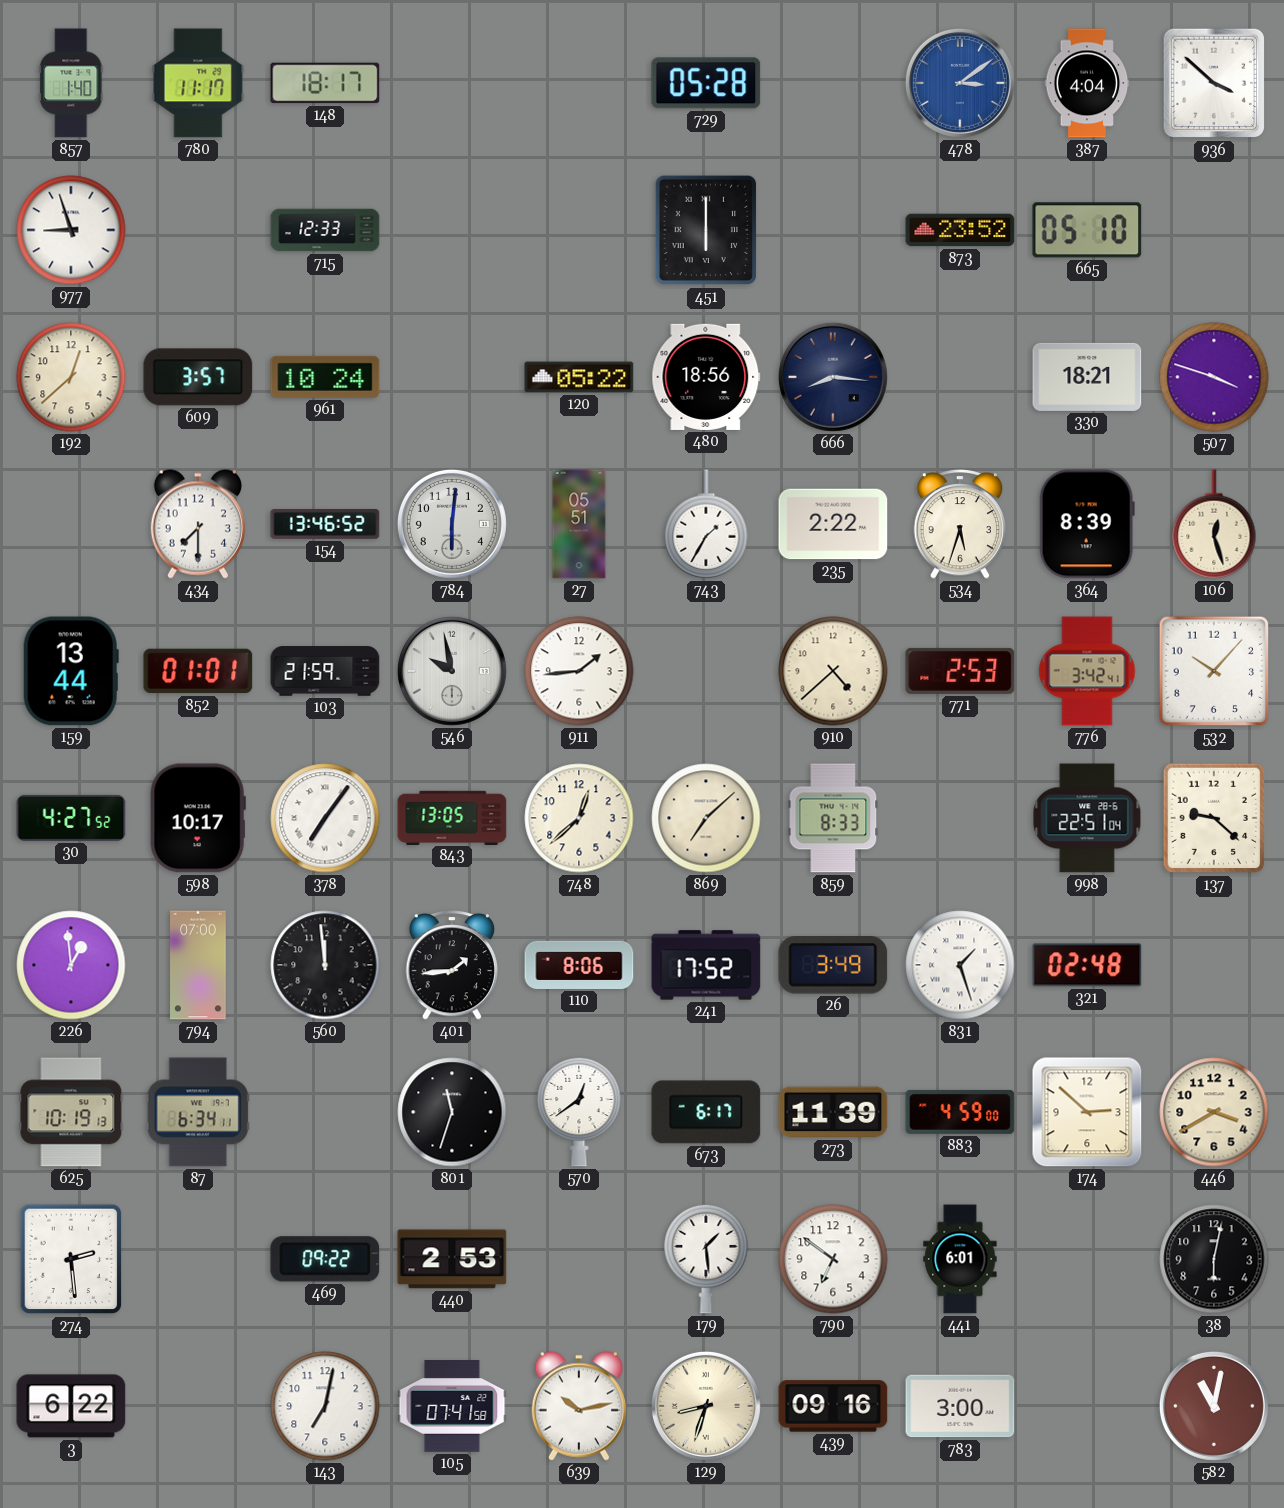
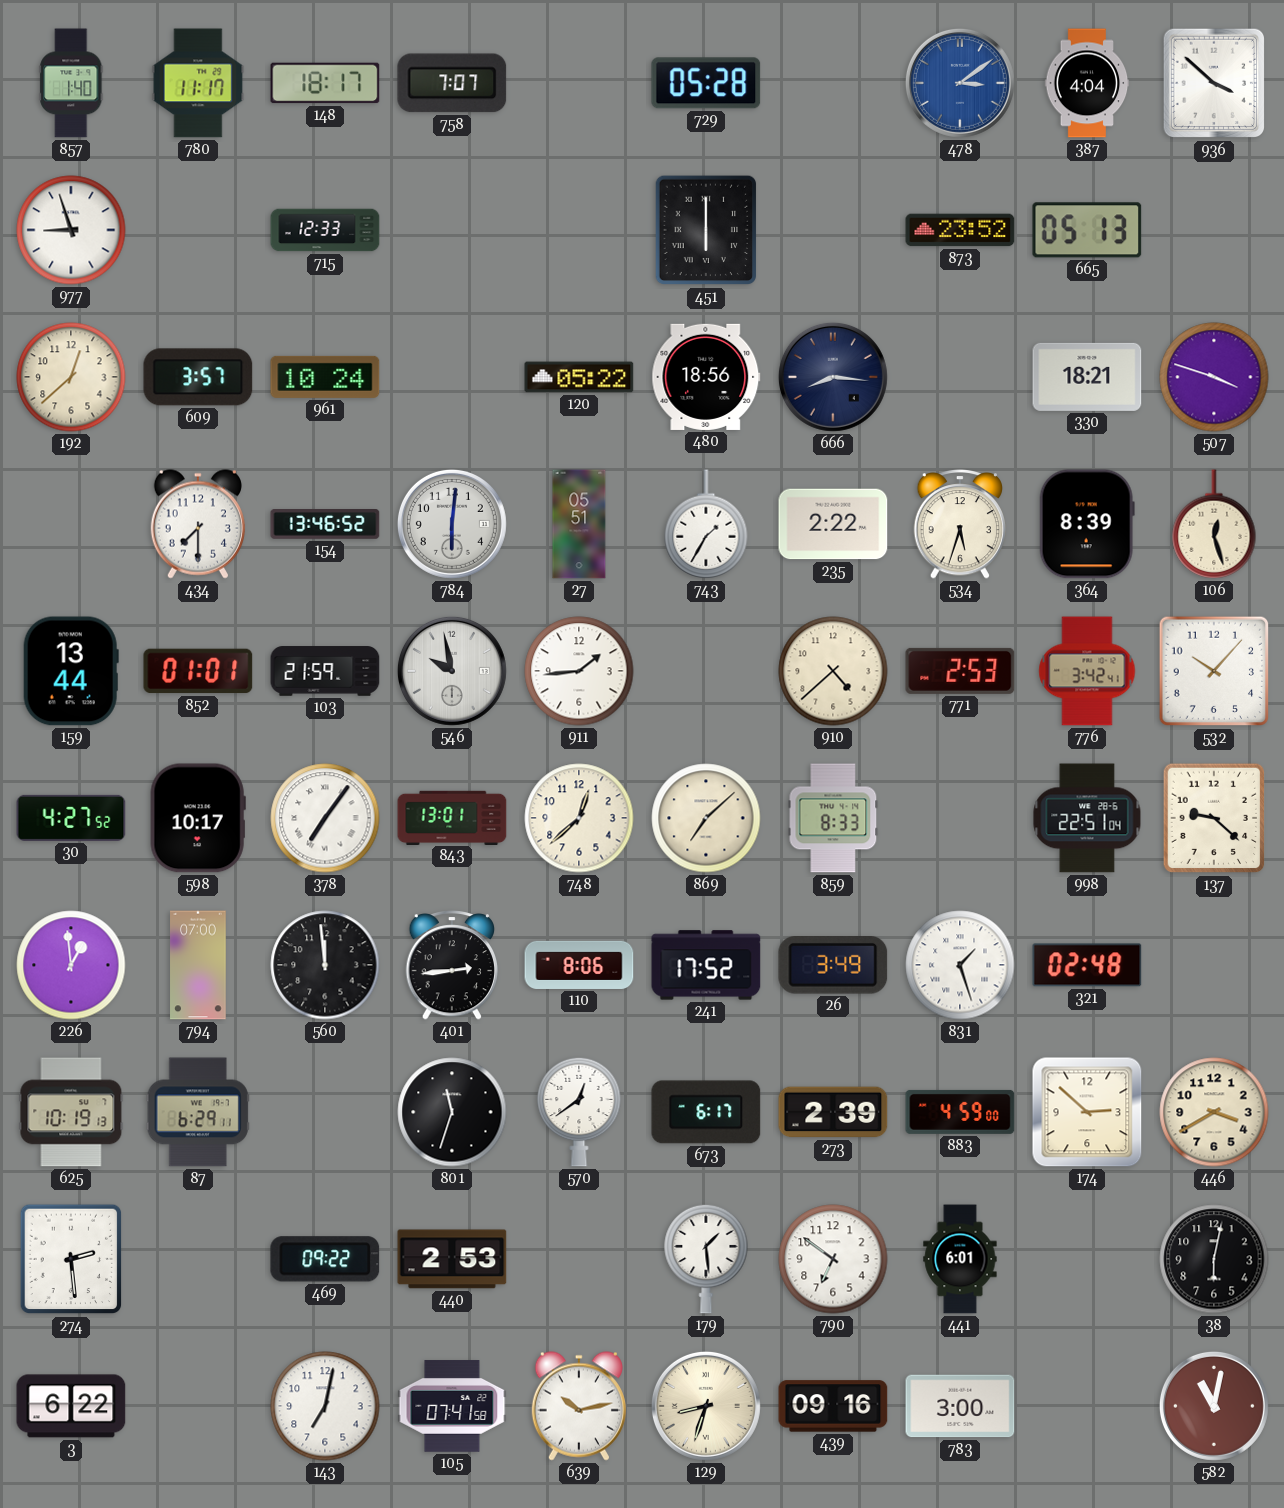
758: none -> 7:07 (452, 83)
665: 05:10 -> 05:13 (1087, 230)
843: 13:05 -> 13:01 (452, 817)
401: 1:44 -> 2:44 (451, 966)
87: 6:34 -> 6:29 (198, 1112)
273: 11:39 -> 2:39 (833, 1112)
